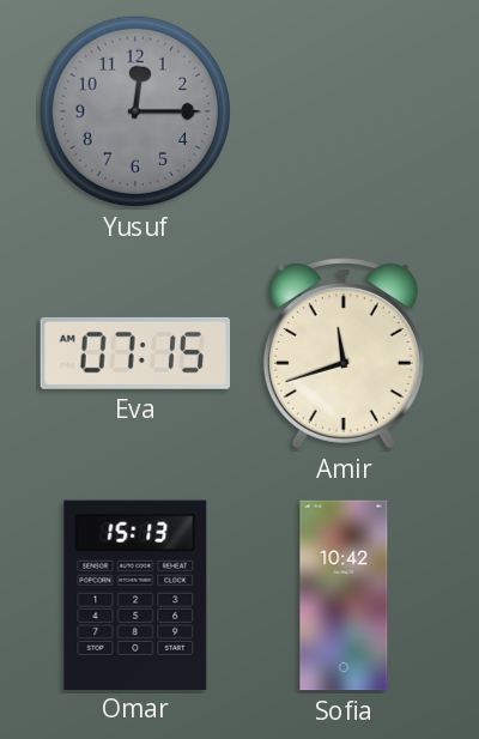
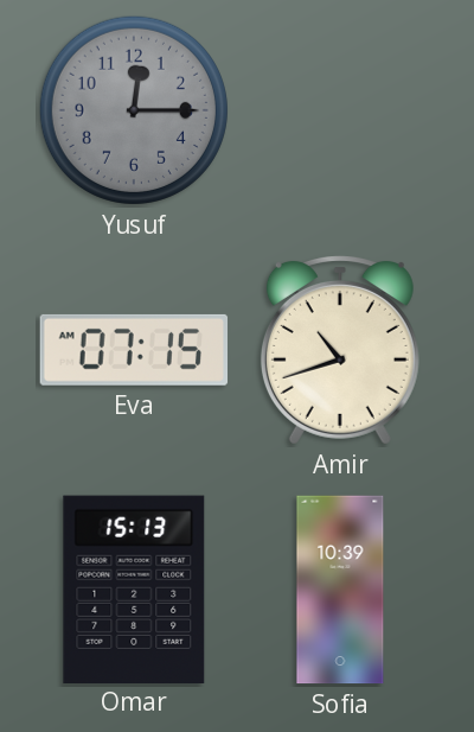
Amir: 11:42 -> 10:42 (340, 350)
Sofia: 10:42 -> 10:39 (340, 590)
